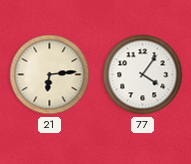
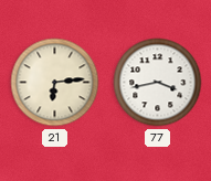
77: 4:06 -> 3:43 (158, 83)
